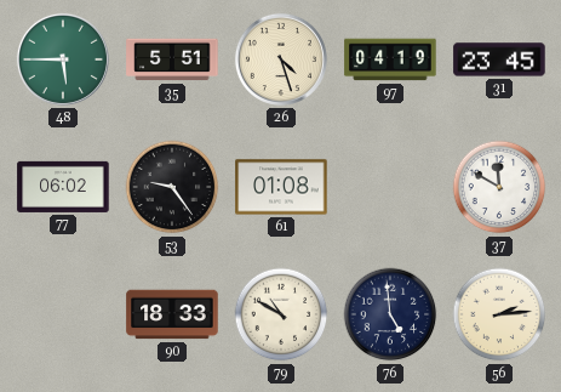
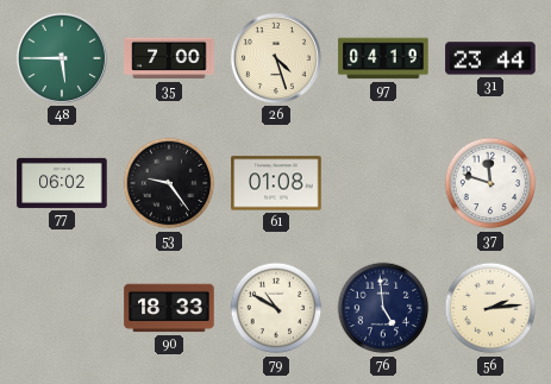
35: 5:51 -> 7:00 (169, 58)
31: 23:45 -> 23:44 (490, 58)
37: 11:50 -> 11:48 (490, 183)
